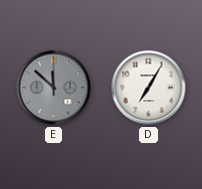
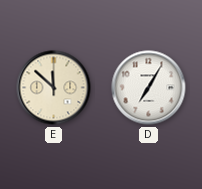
E dial: grey -> cream (54, 88)
